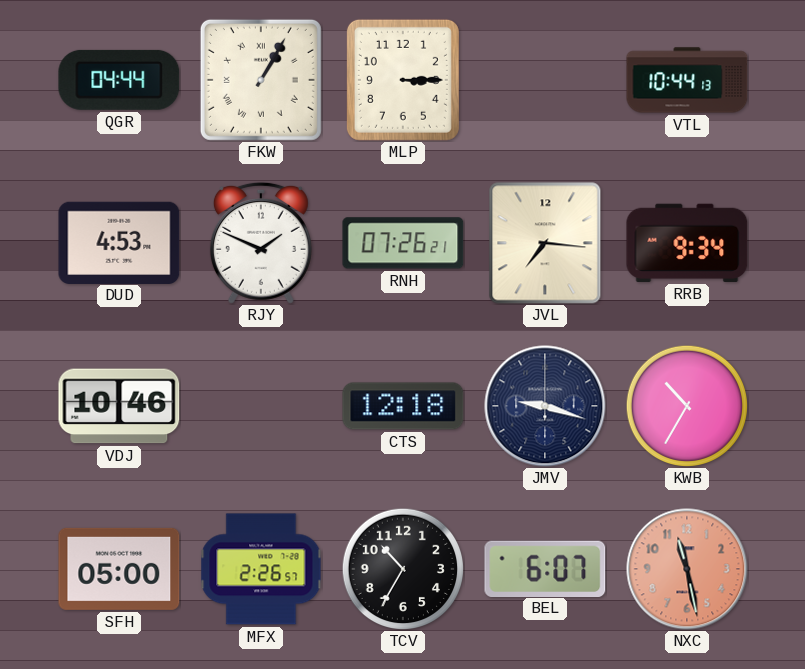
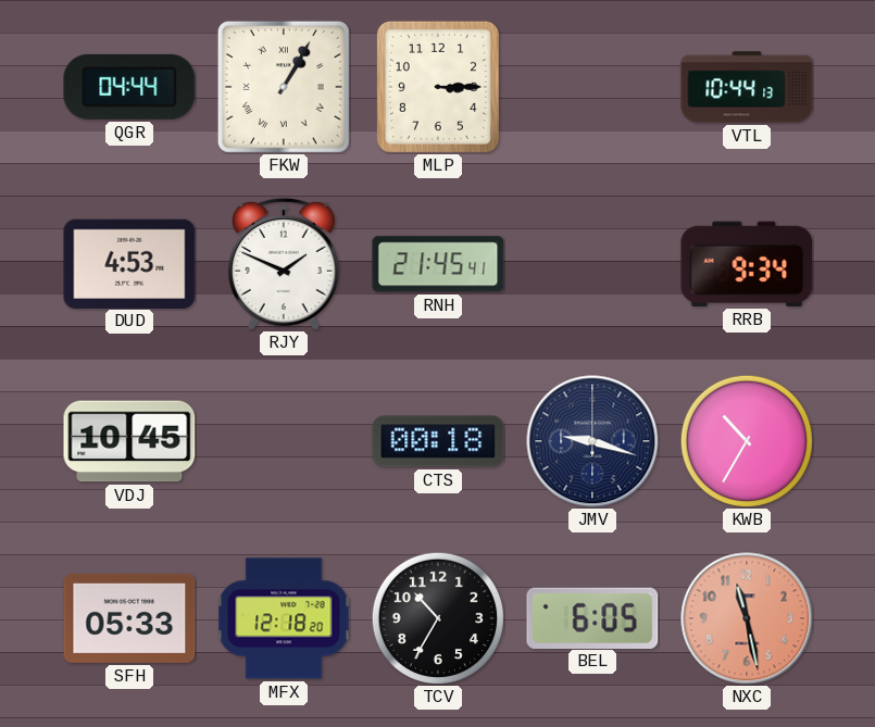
RNH: 07:26 -> 21:45 (438, 264)
JVL: 7:16 -> none (545, 243)
VDJ: 10:46 -> 10:45 (129, 441)
CTS: 12:18 -> 00:18 (438, 441)
SFH: 05:00 -> 05:33 (129, 618)
MFX: 2:26 -> 12:18 (284, 618)
BEL: 6:07 -> 6:05 (592, 617)
